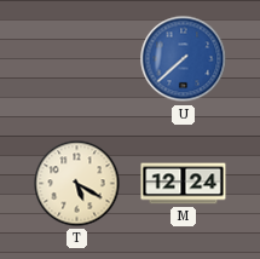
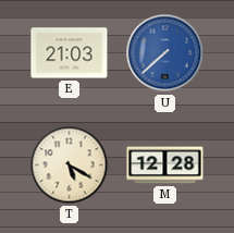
E: none -> 21:03 (70, 53)
M: 12:24 -> 12:28 (165, 165)
